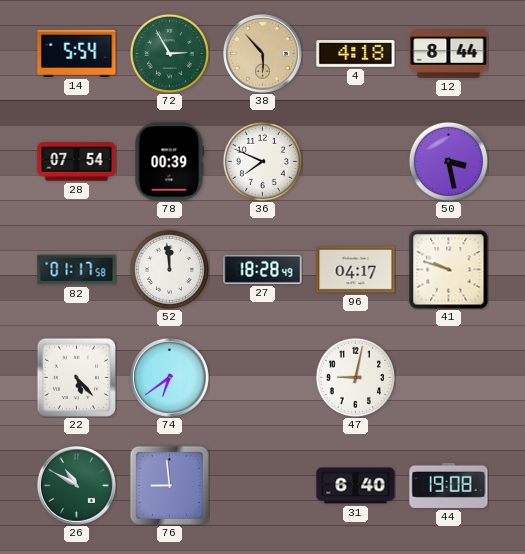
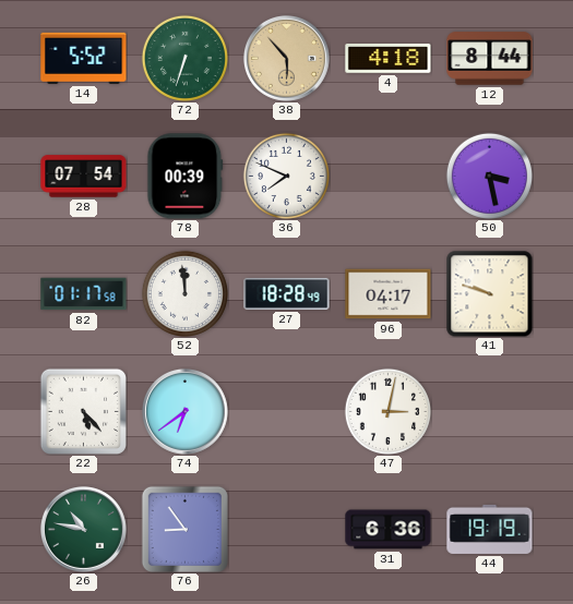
14: 5:54 -> 5:52 (84, 58)
72: 2:55 -> 6:33 (184, 58)
47: 9:02 -> 3:02 (387, 411)
26: 10:50 -> 10:47 (84, 530)
76: 8:59 -> 8:54 (184, 529)
31: 6:40 -> 6:36 (389, 530)
44: 19:08 -> 19:19 (490, 529)
